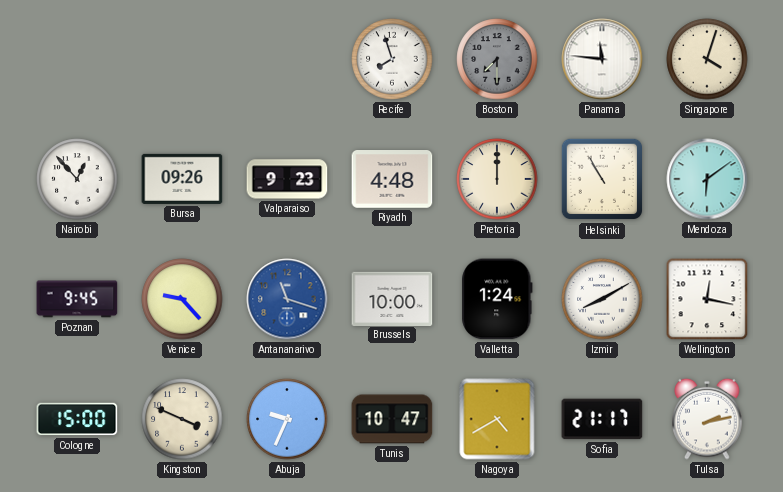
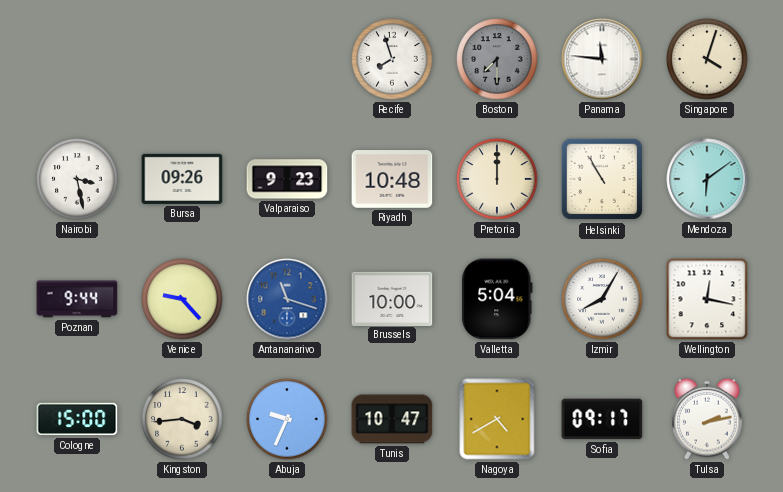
Nairobi: 12:53 -> 3:28 (77, 179)
Riyadh: 4:48 -> 10:48 (392, 180)
Poznan: 9:45 -> 9:44 (77, 299)
Valletta: 1:24 -> 5:04 (497, 299)
Izmir: 8:10 -> 8:05 (602, 299)
Kingston: 3:49 -> 3:44 (182, 419)
Sofia: 21:17 -> 09:17 (602, 419)
